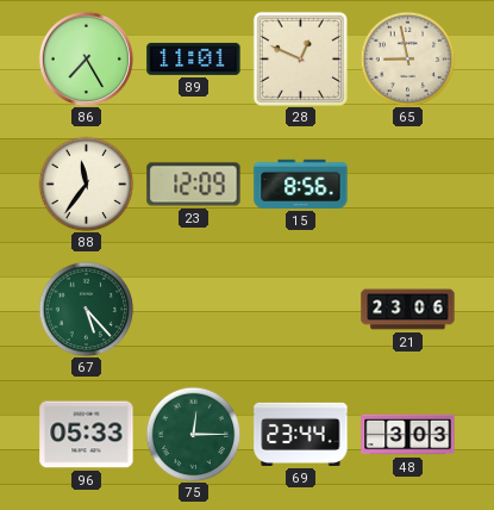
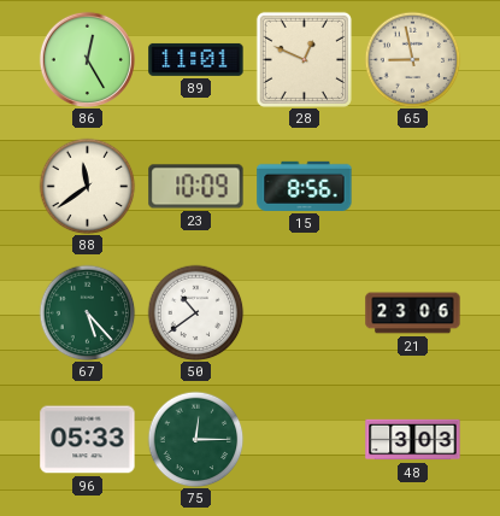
86: 7:25 -> 12:25 (87, 59)
88: 11:36 -> 11:39 (87, 186)
23: 12:09 -> 10:09 (196, 187)
50: none -> 10:39 (195, 312)
69: 23:44 -> none (301, 434)
